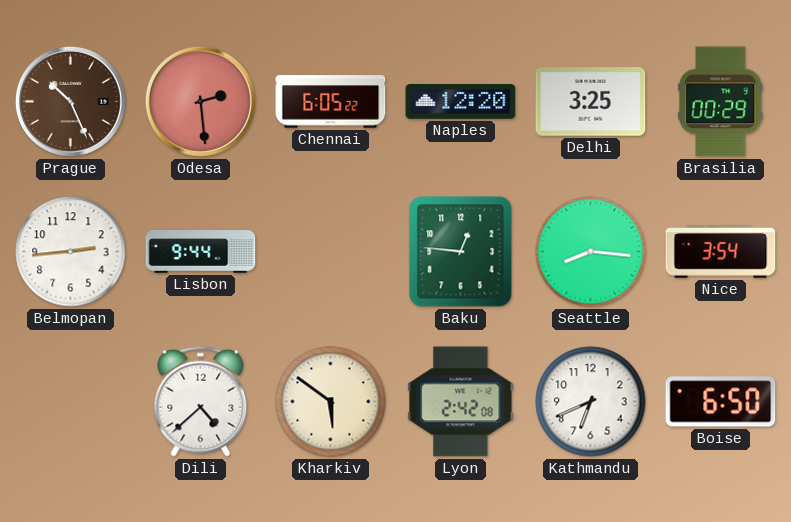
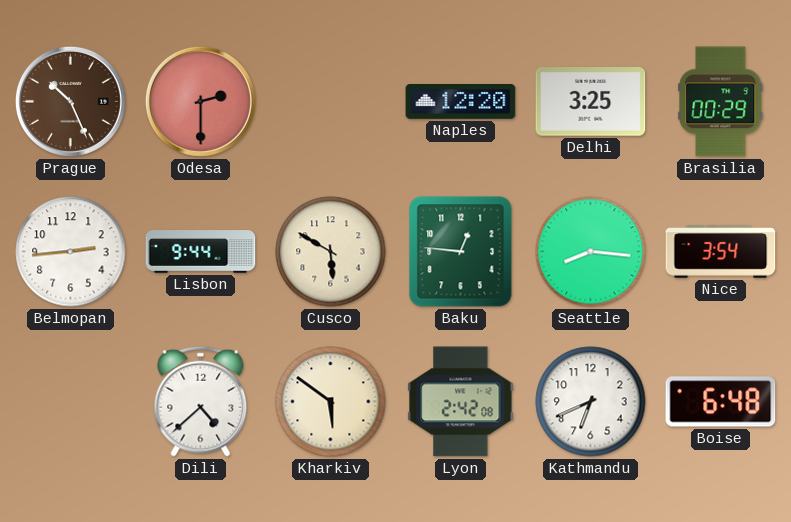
Odesa: 2:29 -> 2:30 (200, 101)
Chennai: 6:05 -> none (331, 102)
Cusco: none -> 5:50 (331, 252)
Boise: 6:50 -> 6:48 (721, 402)
